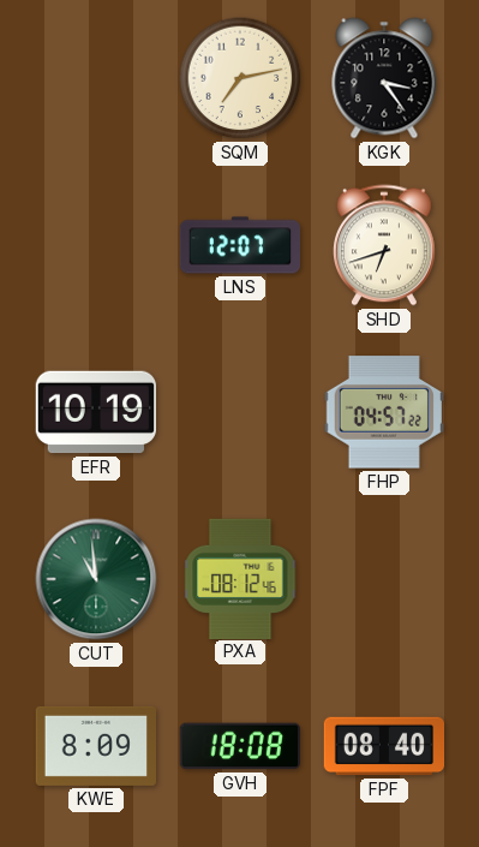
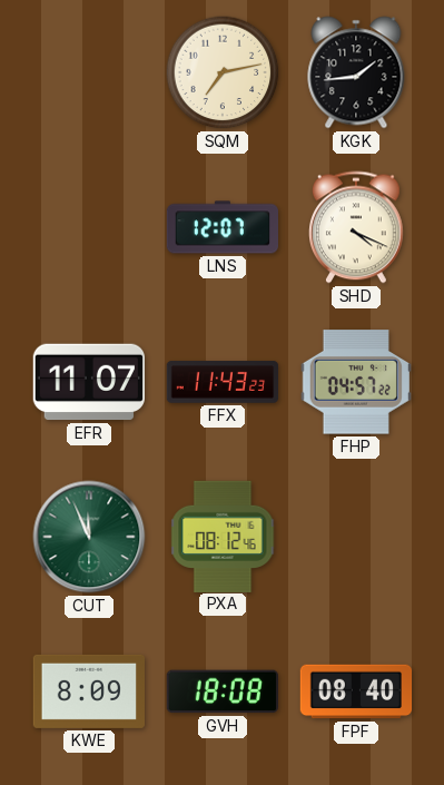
KGK: 3:24 -> 1:44 (356, 72)
SHD: 6:42 -> 4:19 (357, 227)
EFR: 10:19 -> 11:07 (88, 382)
FFX: none -> 11:43 (223, 382)
CUT: 10:59 -> 11:56 (89, 537)
